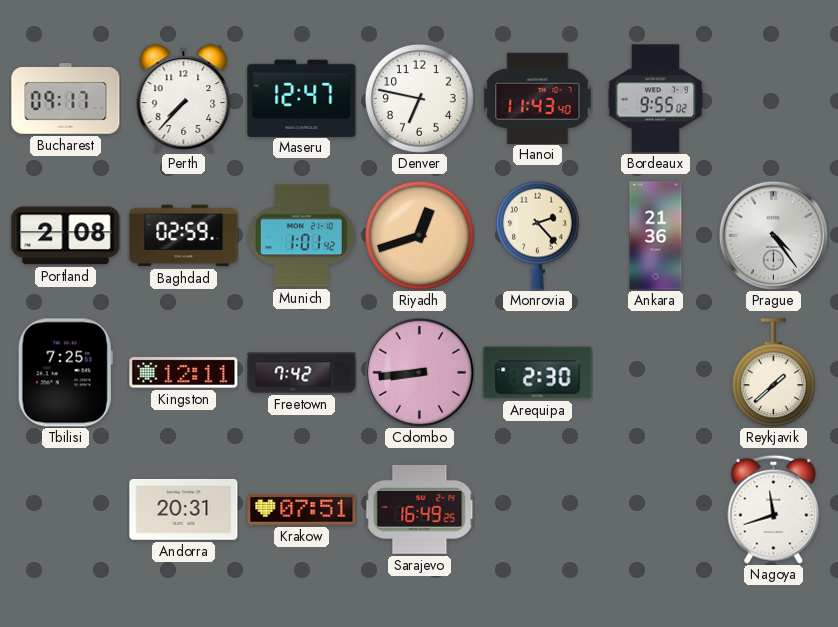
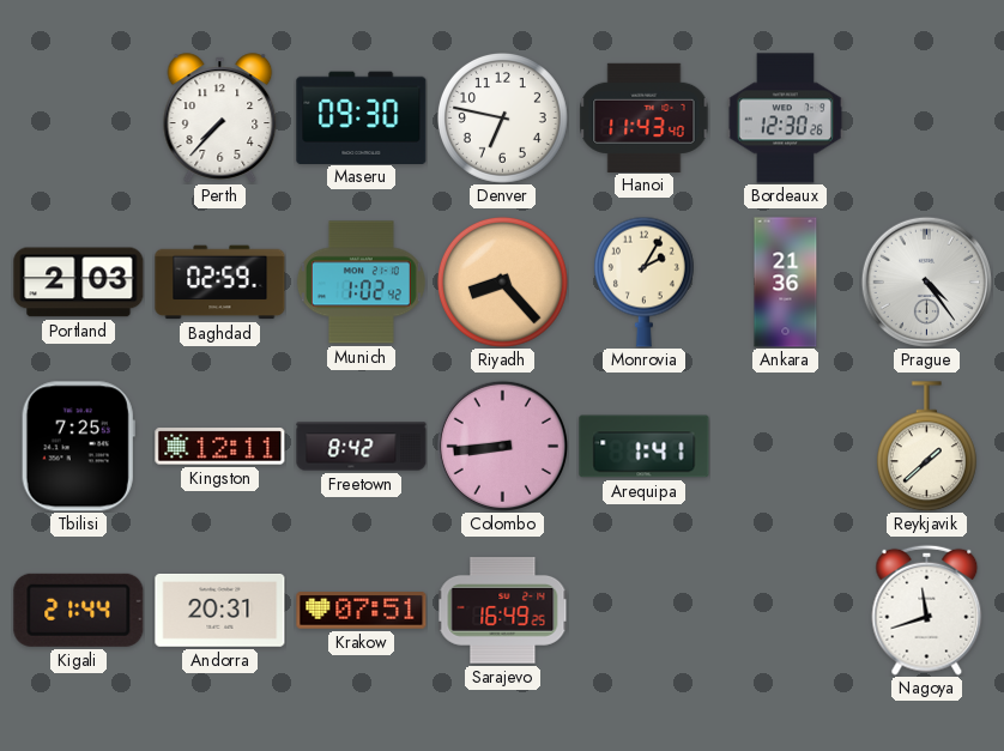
Bucharest: 09:17 -> none (66, 99)
Maseru: 12:47 -> 09:30 (362, 117)
Bordeaux: 9:55 -> 12:30 (785, 119)
Portland: 2:08 -> 2:03 (79, 283)
Munich: 1:01 -> 1:02 (361, 283)
Riyadh: 12:42 -> 8:23 (502, 281)
Monrovia: 2:23 -> 2:05 (643, 281)
Freetown: 7:42 -> 8:42 (362, 447)
Arequipa: 2:30 -> 1:41 (645, 447)
Kigali: none -> 21:44 (79, 610)
